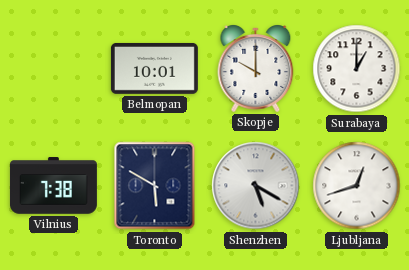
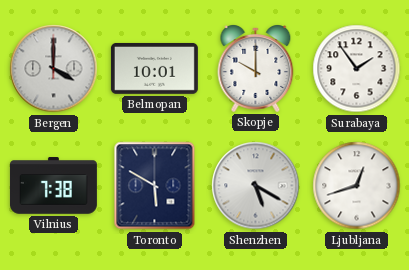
Bergen: none -> 4:00 (54, 69)
Surabaya: 1:00 -> 1:54 (357, 69)
